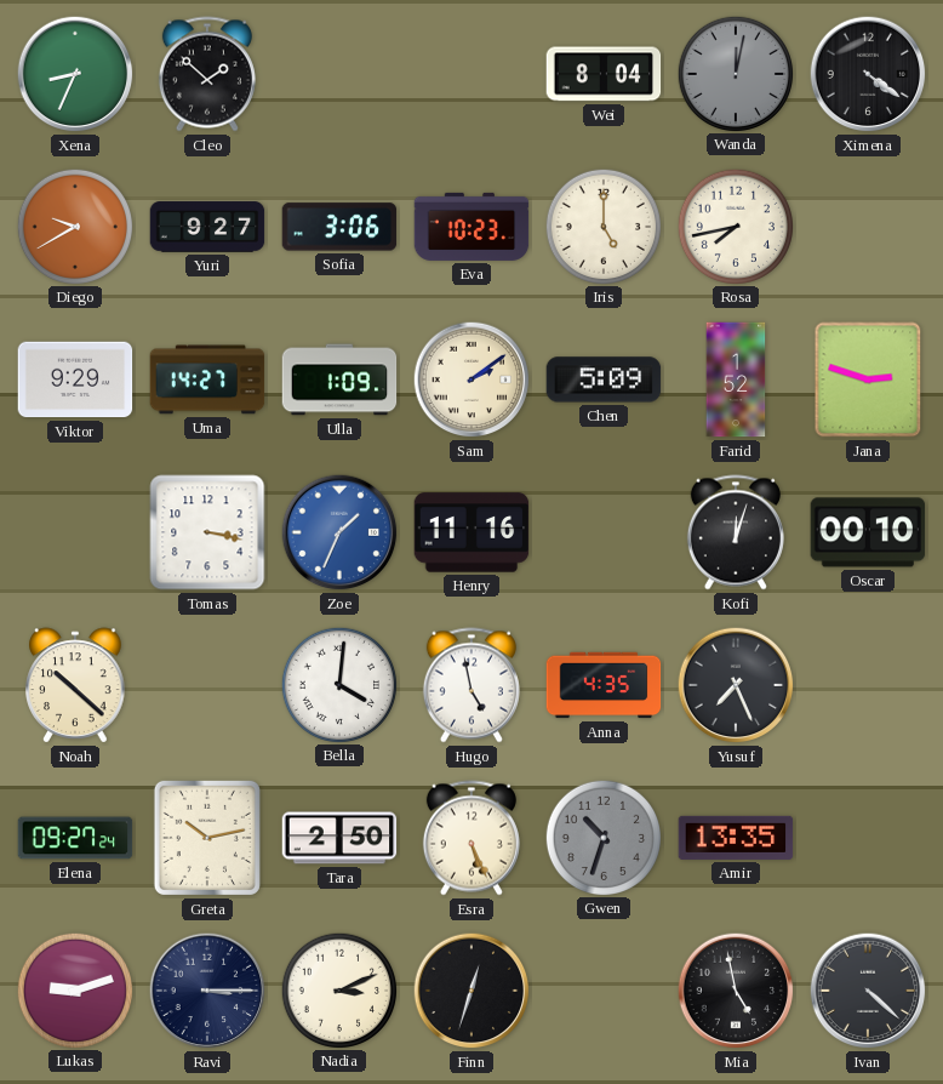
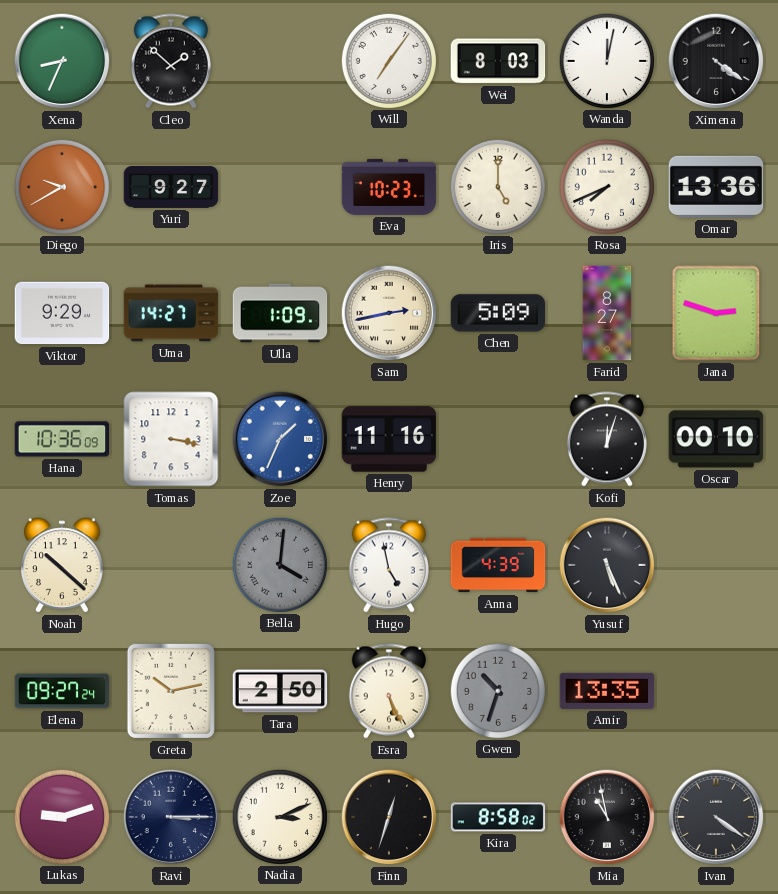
Will: none -> 7:06 (388, 60)
Wei: 8:04 -> 8:03 (498, 61)
Wanda dial: grey -> white (606, 60)
Sofia: 3:06 -> none (339, 227)
Rosa: 7:43 -> 7:41 (606, 186)
Omar: none -> 13:36 (716, 187)
Sam: 2:09 -> 2:43 (389, 313)
Farid: 1:52 -> 8:27 (607, 313)
Hana: none -> 10:36 (62, 439)
Bella dial: white -> grey (279, 564)
Anna: 4:35 -> 4:39 (498, 565)
Yusuf: 7:26 -> 5:26 (607, 565)
Kira: none -> 8:58 (498, 817)
Mia: 4:58 -> 10:58 (607, 817)
Ivan: 4:22 -> 4:21 (716, 817)
